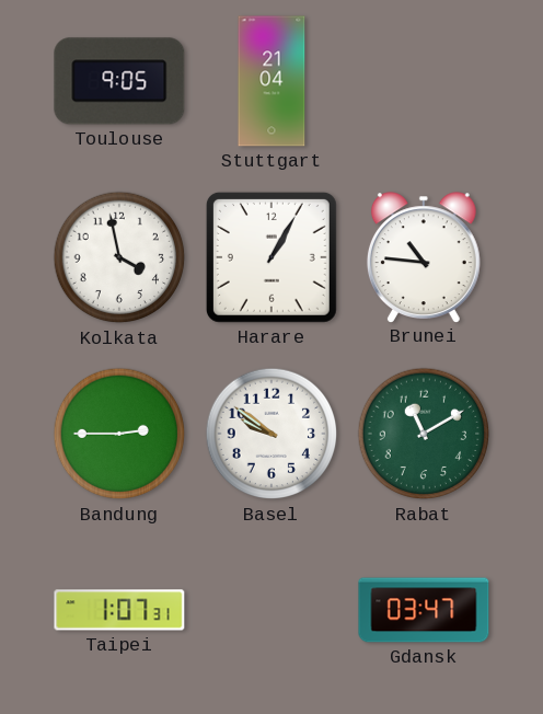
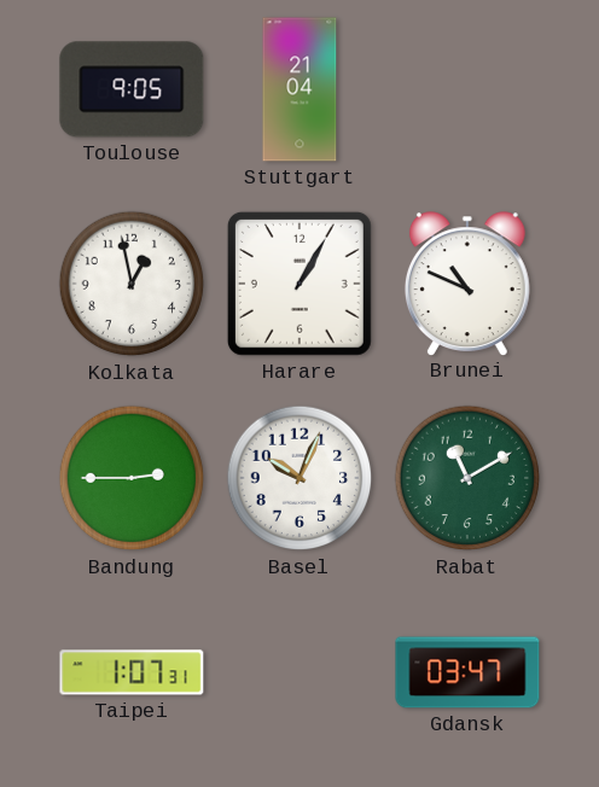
Kolkata: 3:58 -> 12:58 (132, 284)
Brunei: 10:46 -> 10:49 (467, 284)
Basel: 9:51 -> 10:04 (299, 478)
